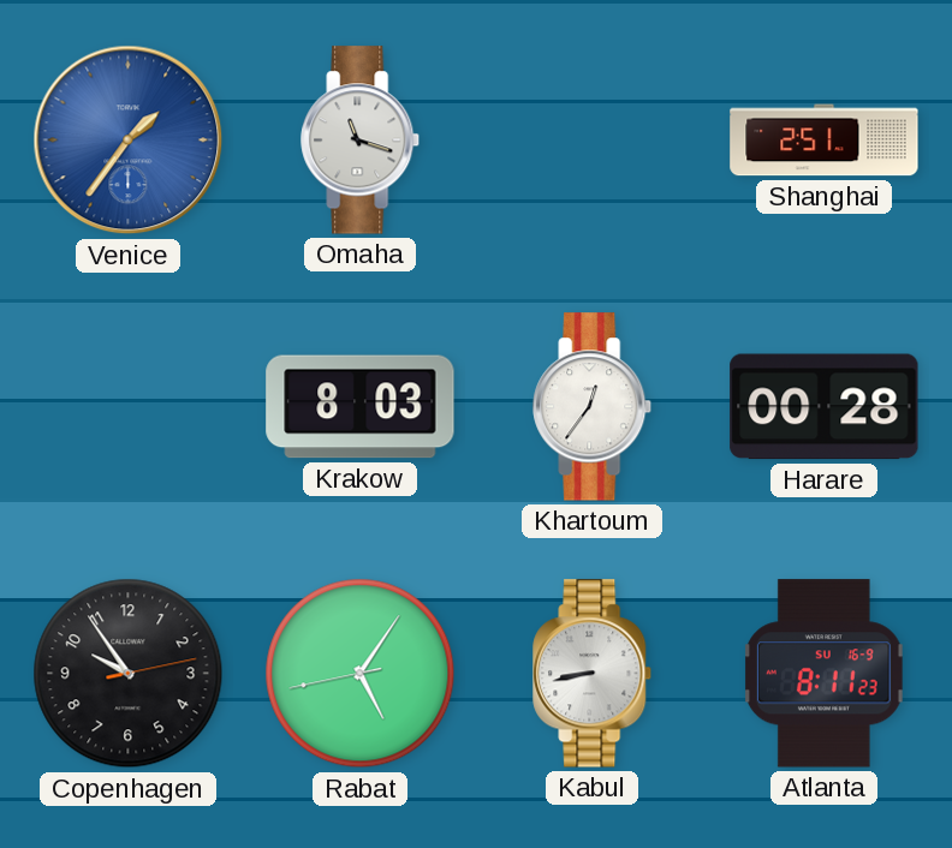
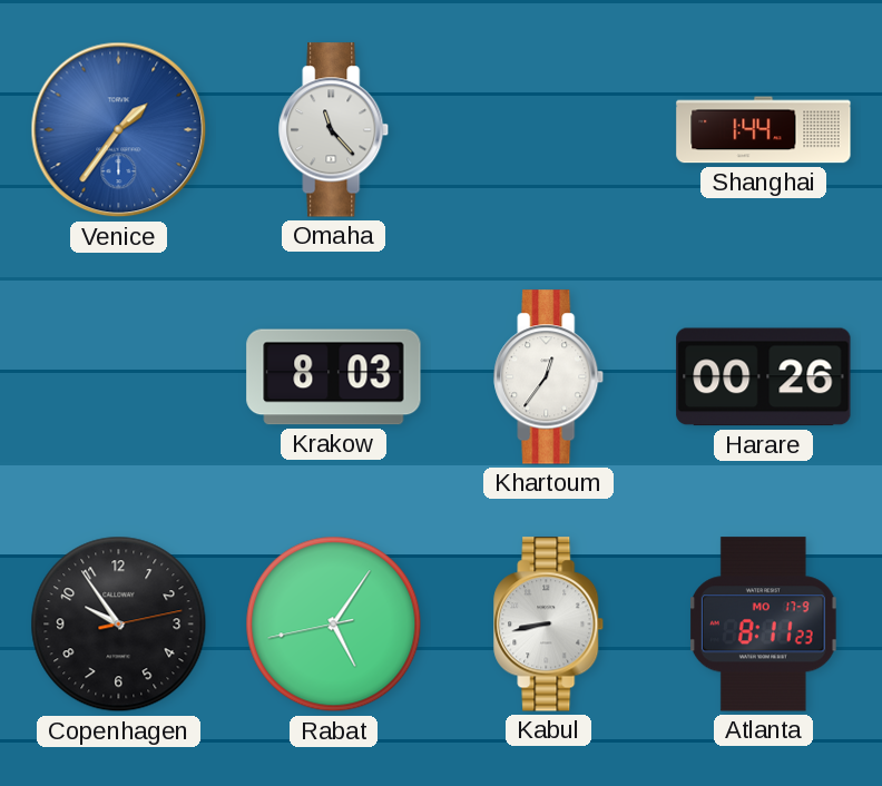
Omaha: 11:18 -> 11:23 (334, 130)
Shanghai: 2:51 -> 1:44 (764, 130)
Harare: 00:28 -> 00:26 (764, 377)
Atlanta date: SU 16-9 -> MO 17-9 (764, 625)
